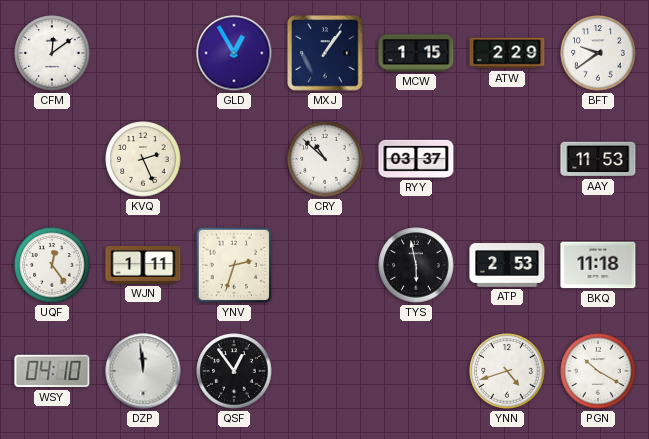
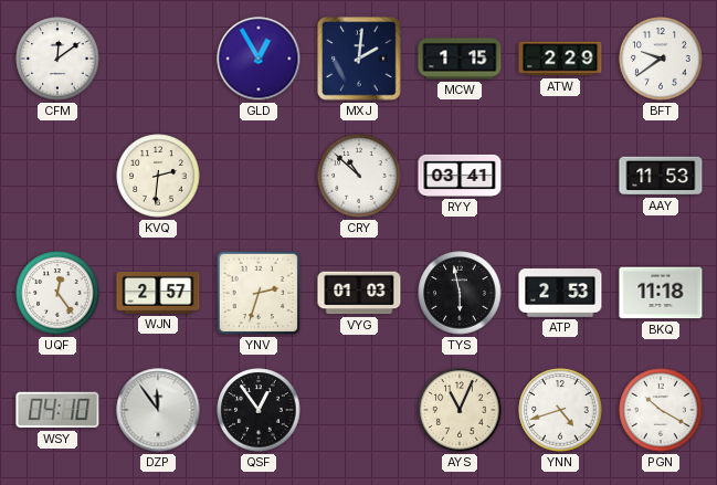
MXJ: 1:06 -> 2:01 (359, 59)
KVQ: 2:26 -> 2:31 (158, 176)
RYY: 03:37 -> 03:41 (460, 176)
WJN: 1:11 -> 2:57 (158, 294)
VYG: none -> 01:03 (359, 293)
DZP: 11:59 -> 11:54 (158, 410)
AYS: none -> 11:04 (460, 410)
